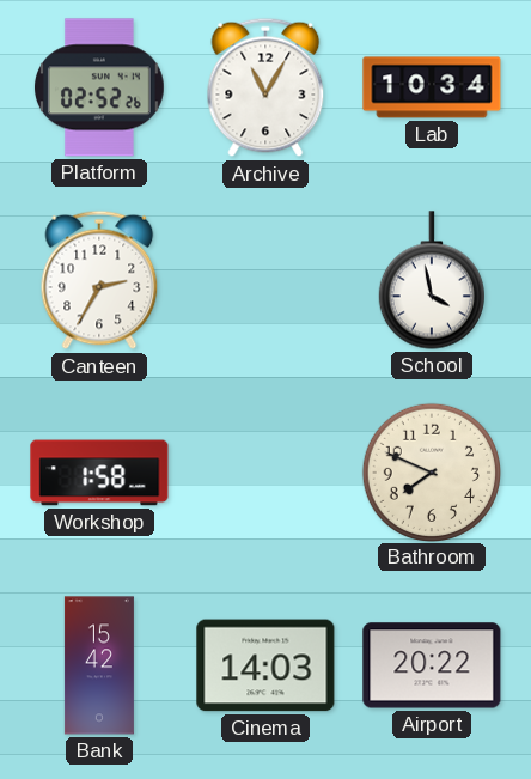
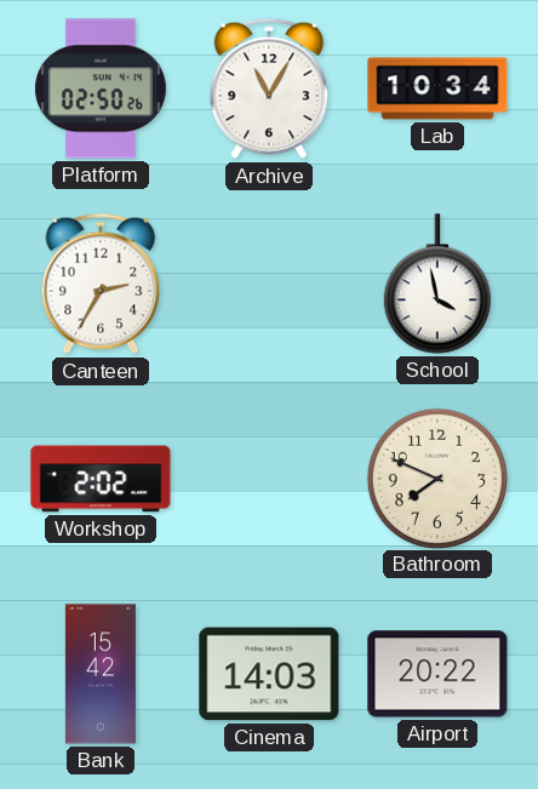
Platform: 02:52 -> 02:50 (101, 88)
Workshop: 1:58 -> 2:02 (101, 479)
